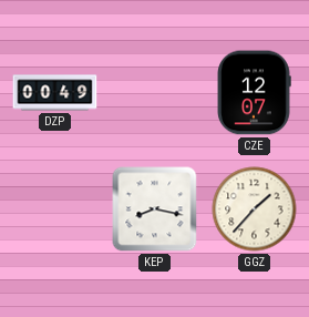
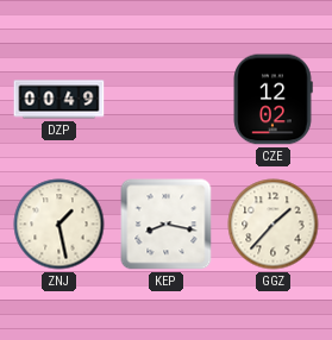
CZE: 12:07 -> 12:02 (273, 100)
ZNJ: none -> 1:28 (59, 225)
